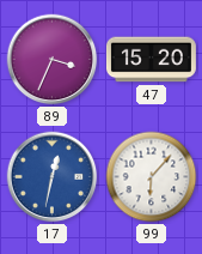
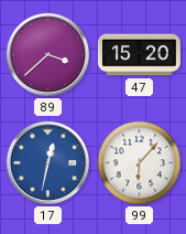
89: 3:34 -> 3:38 (48, 55)
